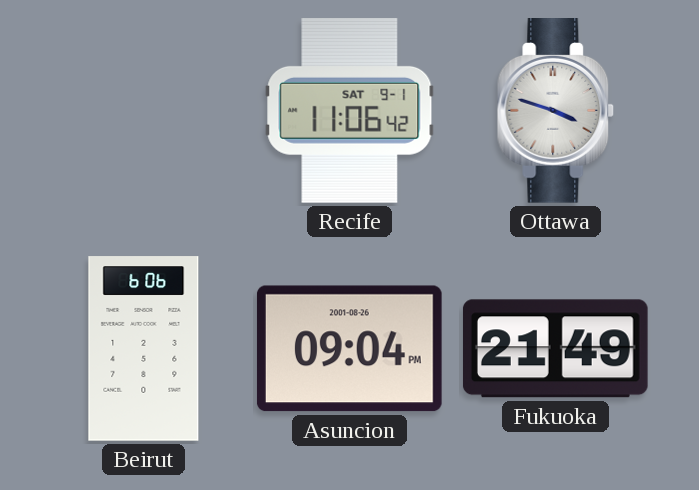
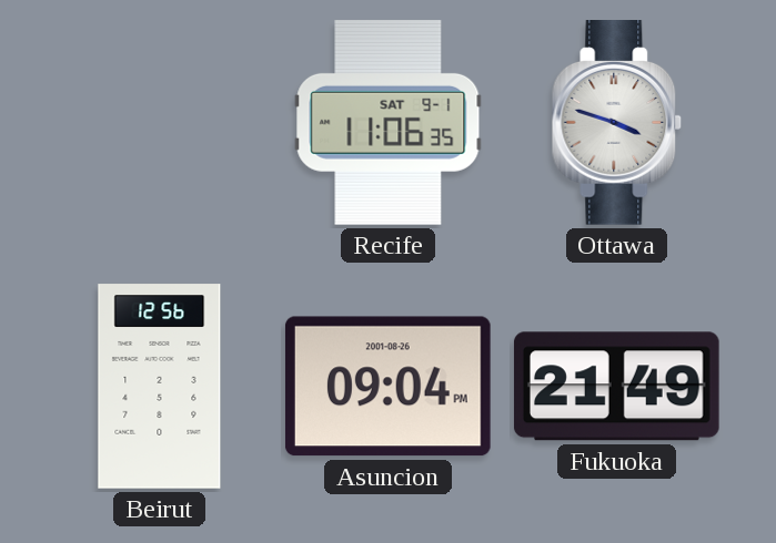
Recife: 11:06:42 -> 11:06:35 (389, 123)
Beirut: 6:06 -> 12:56 (160, 387)
